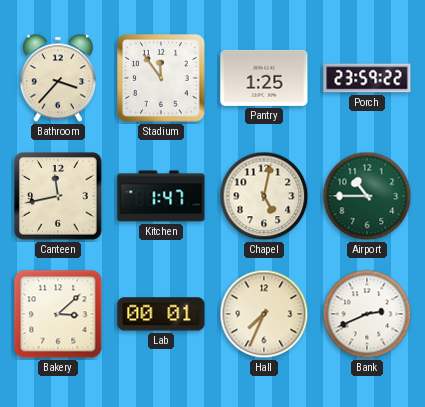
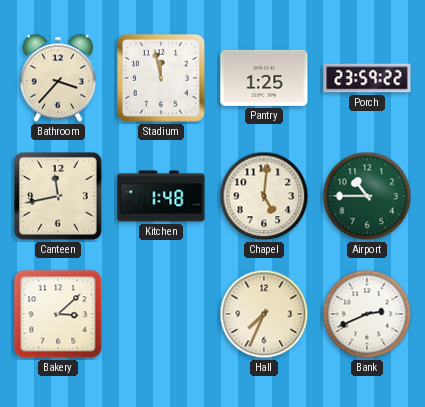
Stadium: 11:54 -> 11:58 (162, 79)
Kitchen: 1:47 -> 1:48 (161, 196)
Chapel: 5:02 -> 5:01 (264, 196)
Lab: 00:01 -> none (161, 314)
